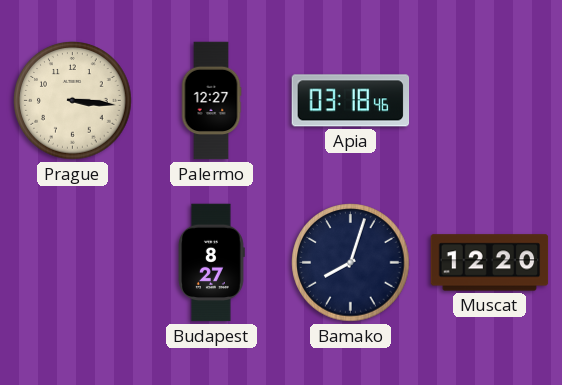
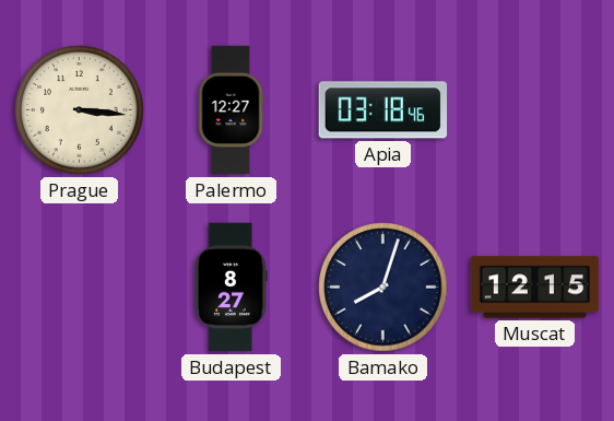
Muscat: 12:20 -> 12:15 (535, 288)
